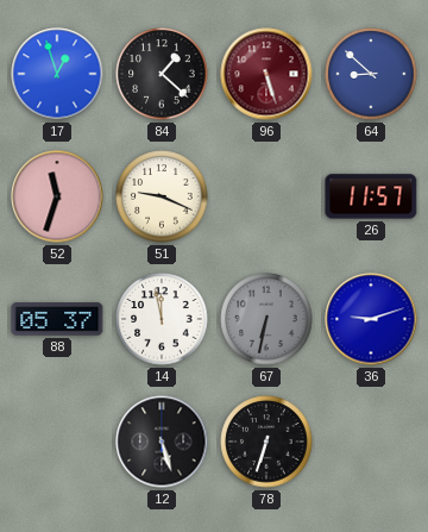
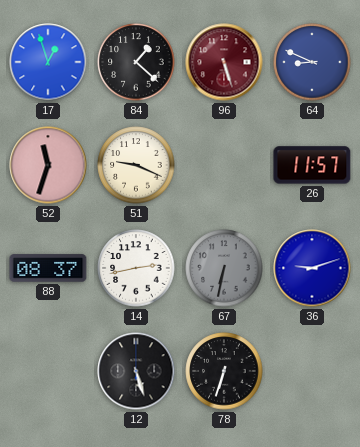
64: 8:52 -> 8:49 (312, 62)
88: 05:37 -> 08:37 (48, 268)
14: 11:58 -> 2:43 (136, 268)
